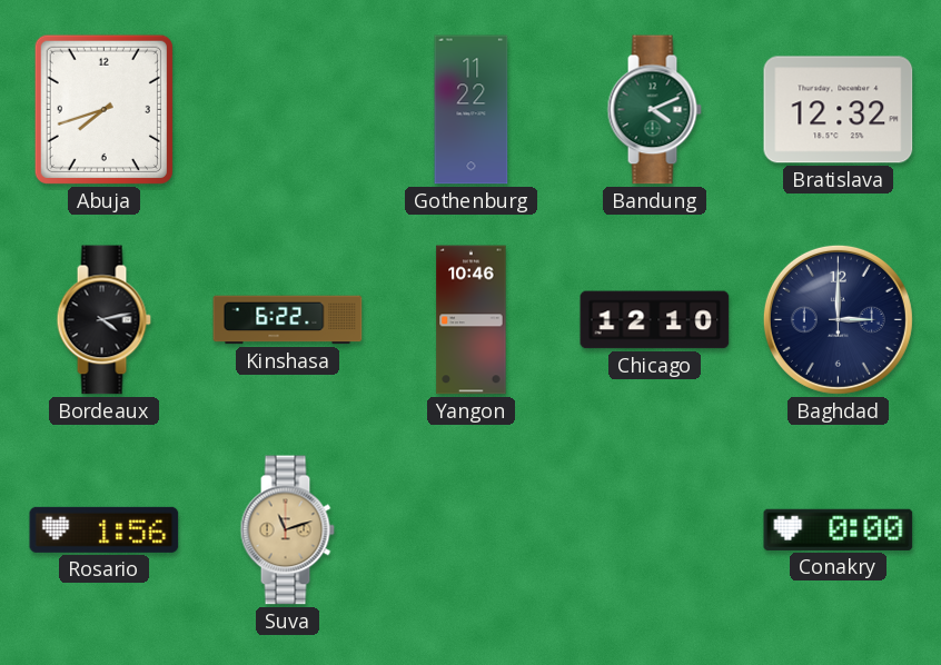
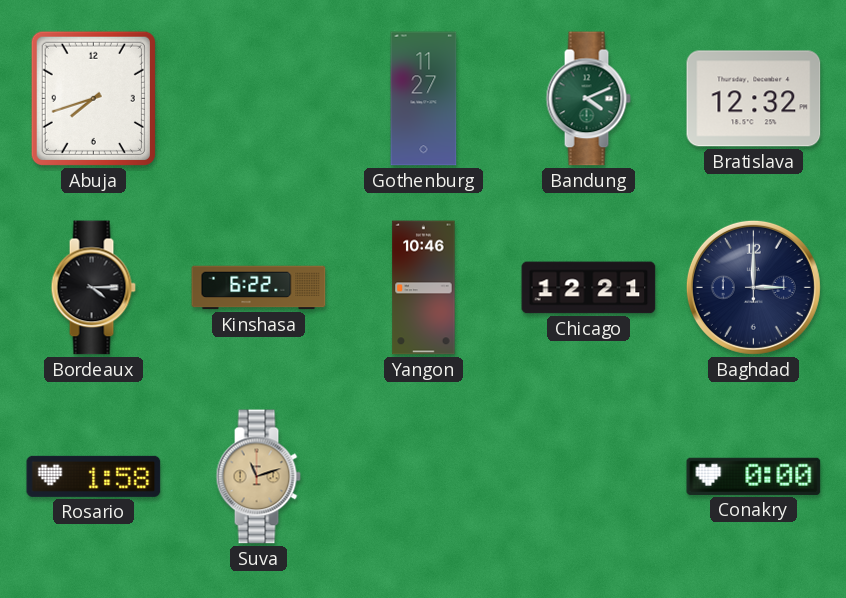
Gothenburg: 11:22 -> 11:27 (424, 99)
Bordeaux: 4:13 -> 4:15 (93, 288)
Chicago: 12:10 -> 12:21 (589, 288)
Rosario: 1:56 -> 1:58 (94, 476)
